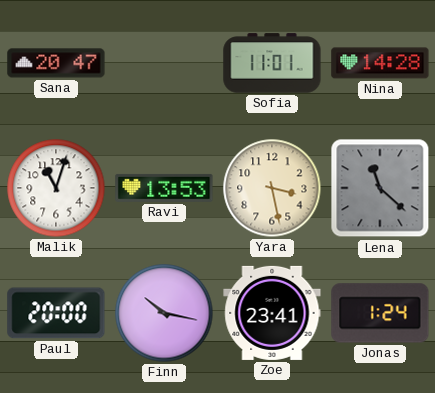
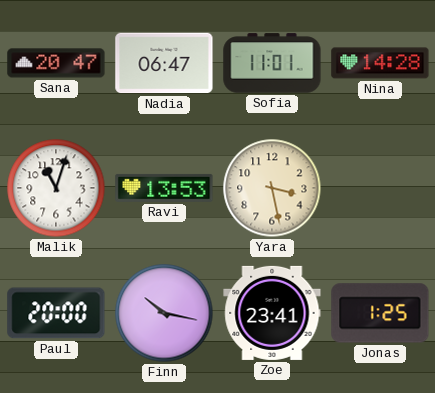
Nadia: none -> 06:47 (164, 63)
Lena: 11:22 -> none (380, 188)
Jonas: 1:24 -> 1:25 (380, 313)
